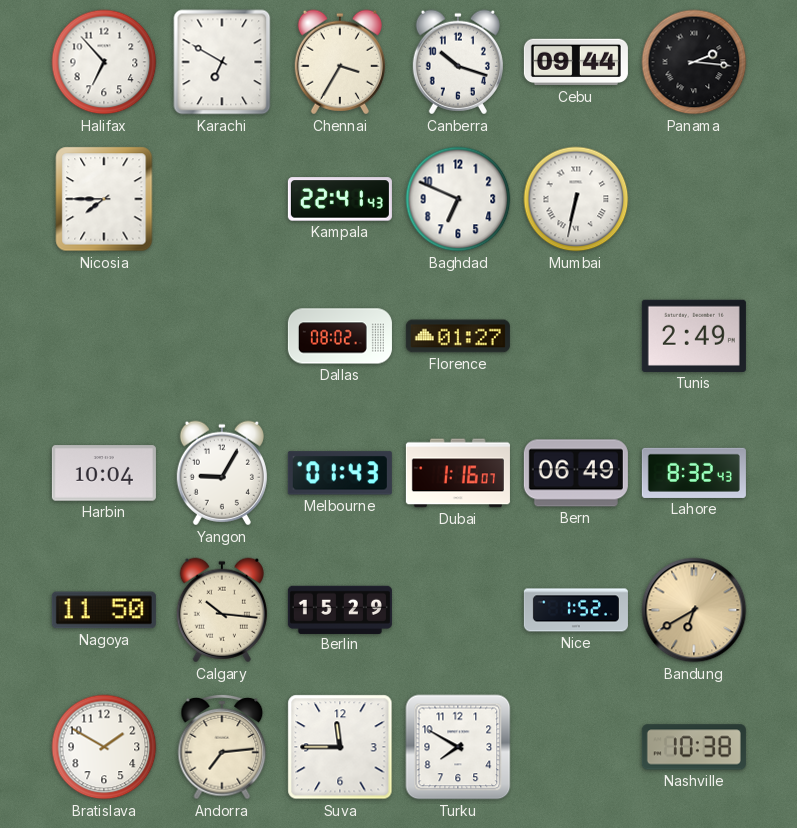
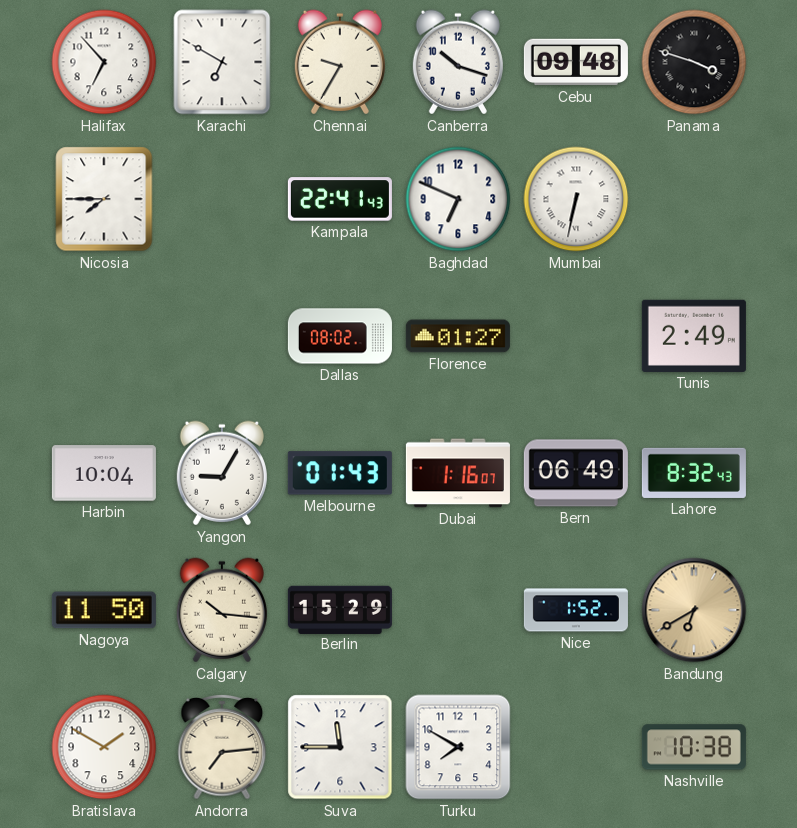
Chennai: 3:35 -> 9:35 (340, 62)
Cebu: 09:44 -> 09:48 (576, 62)
Panama: 2:16 -> 3:48 (694, 62)
